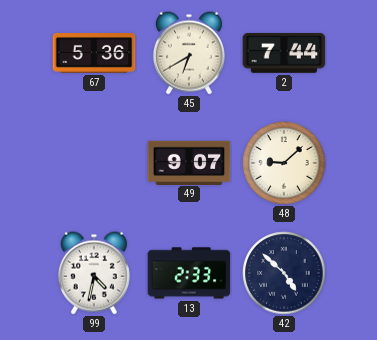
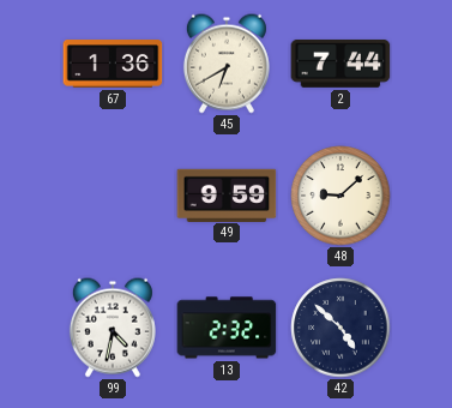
67: 5:36 -> 1:36 (113, 64)
49: 9:07 -> 9:59 (227, 194)
13: 2:33 -> 2:32 (227, 328)
